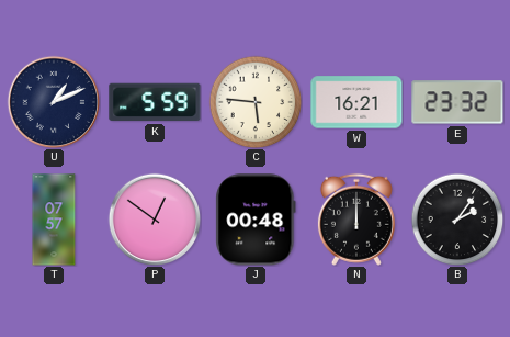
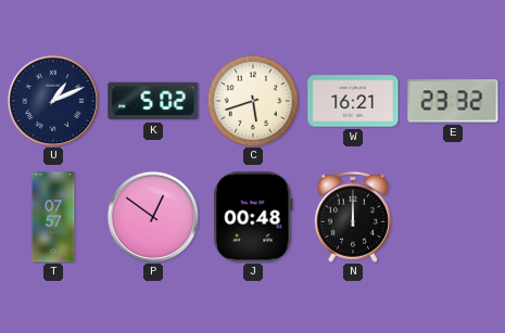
K: 5:59 -> 5:02 (153, 101)
C: 5:46 -> 5:42 (253, 101)
B: 2:06 -> none (457, 220)
